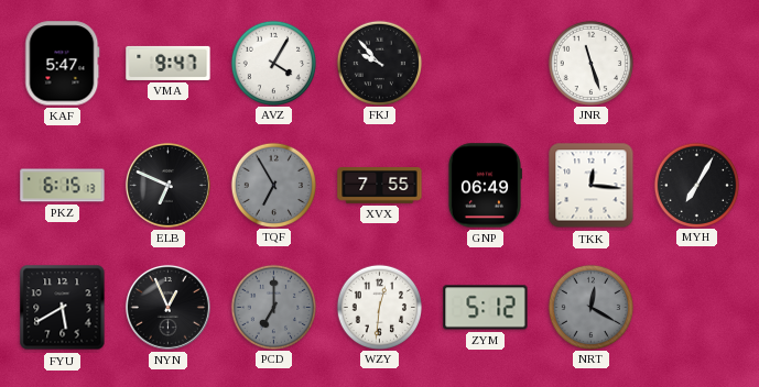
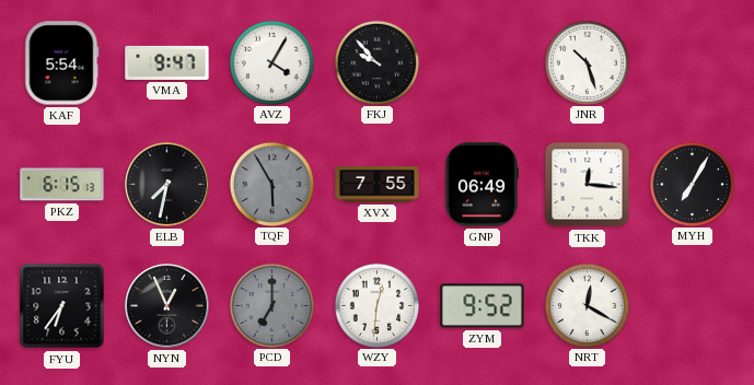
KAF: 5:47 -> 5:54 (62, 63)
JNR: 11:27 -> 10:27 (587, 62)
ELB: 6:49 -> 7:32 (166, 184)
TQF: 6:55 -> 5:55 (271, 184)
FYU: 5:40 -> 6:36 (62, 306)
ZYM: 5:12 -> 9:52 (483, 306)
NRT dial: grey -> white (587, 305)
